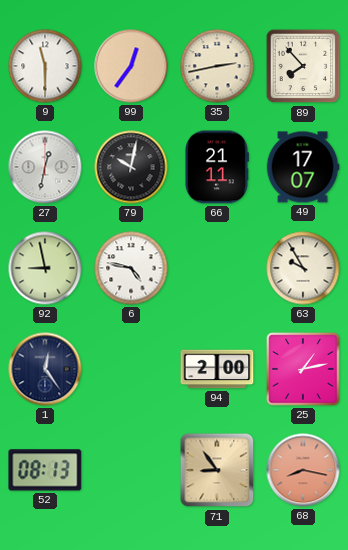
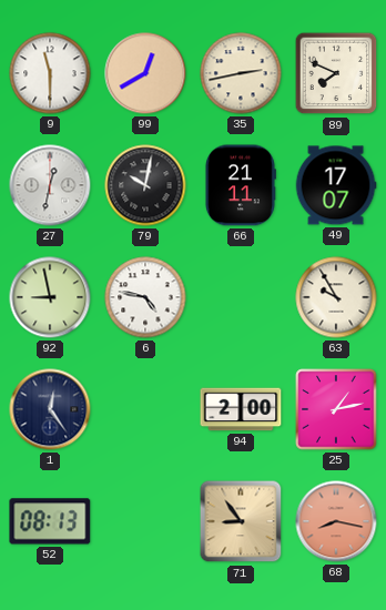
99: 12:36 -> 12:40 (145, 73)
89: 7:53 -> 7:49 (336, 73)
